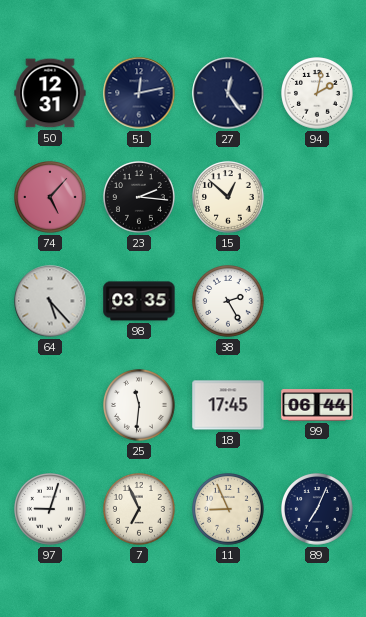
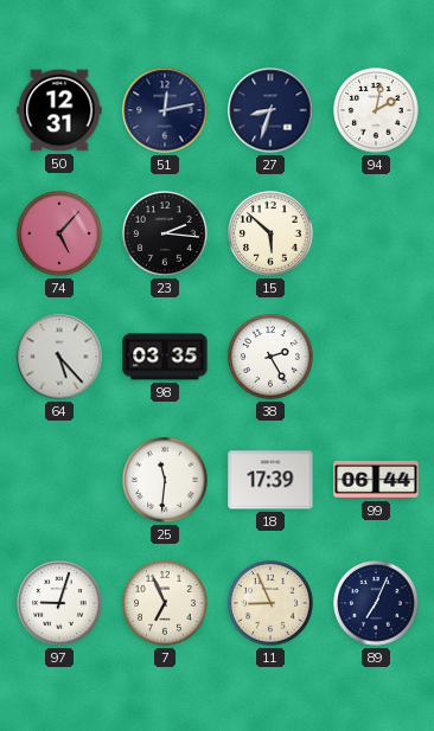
27: 12:24 -> 8:33 (270, 110)
15: 12:52 -> 5:52 (272, 235)
18: 17:45 -> 17:39 (270, 480)
